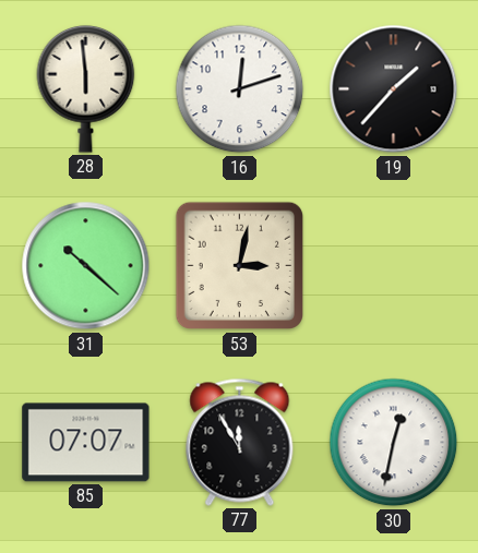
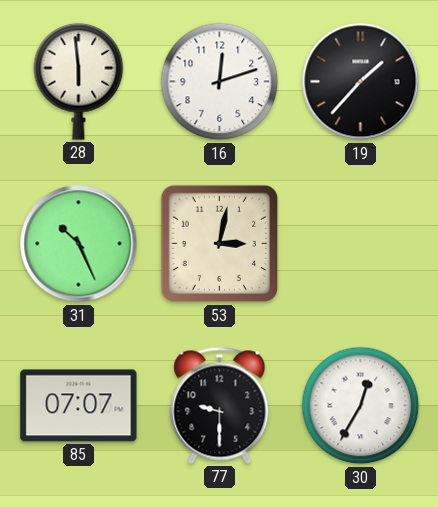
31: 10:22 -> 10:26 (79, 244)
77: 11:55 -> 9:30 (220, 405)
30: 12:32 -> 12:35 (361, 406)
